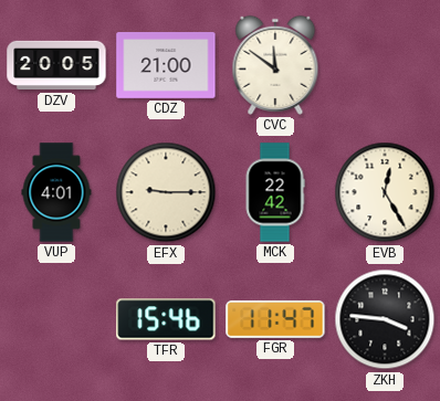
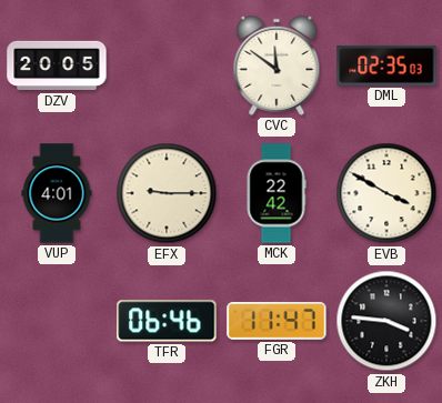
CDZ: 21:00 -> none (166, 66)
DML: none -> 02:35 (386, 66)
EVB: 12:25 -> 3:50 (386, 193)
TFR: 15:46 -> 06:46 (167, 321)
